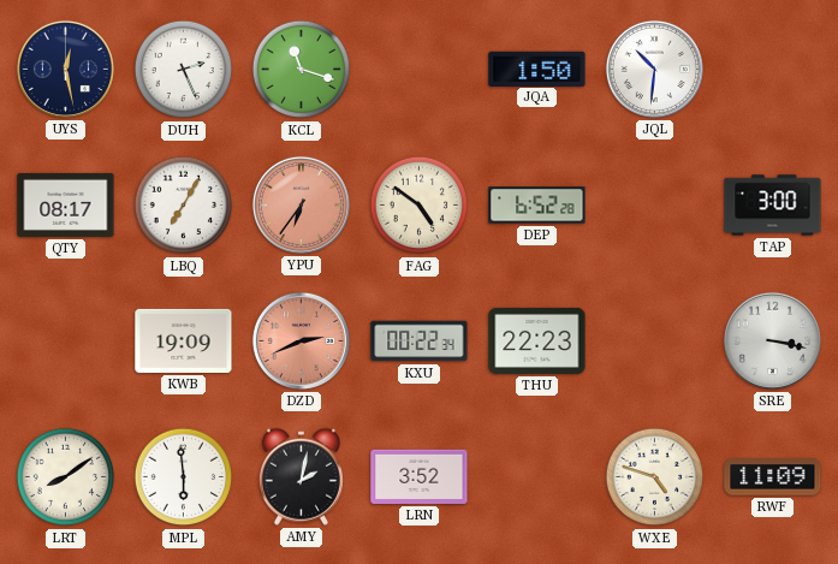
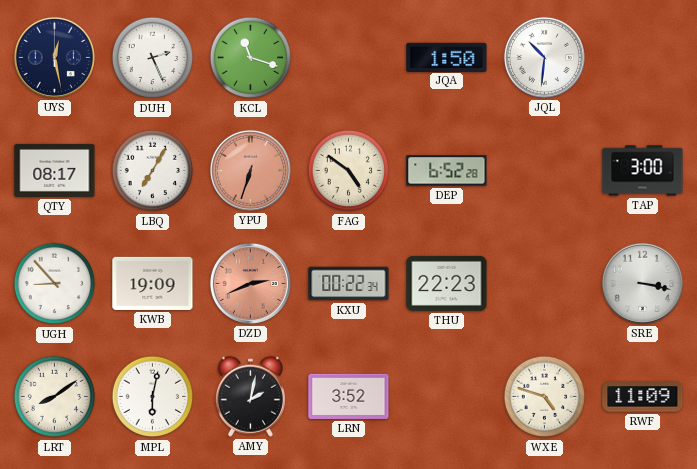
YPU: 6:36 -> 6:33 (250, 170)
UGH: none -> 8:53 (55, 284)
MPL: 5:59 -> 6:02 (153, 397)
